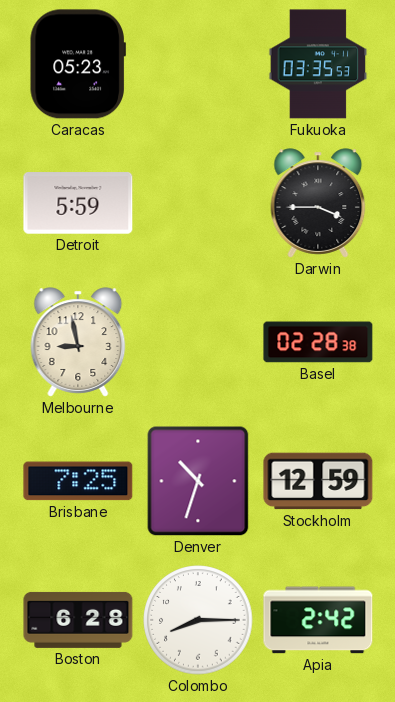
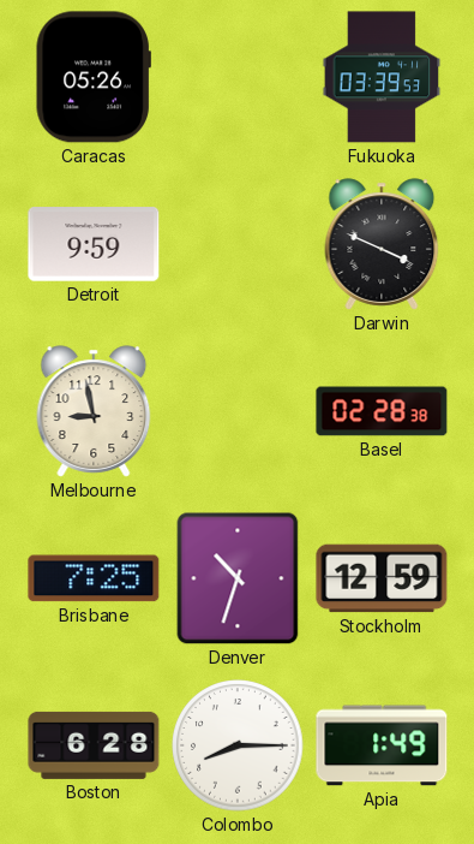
Caracas: 05:23 -> 05:26 (94, 77)
Fukuoka: 03:35 -> 03:39 (382, 77)
Detroit: 5:59 -> 9:59 (94, 244)
Darwin: 3:45 -> 3:49 (382, 244)
Apia: 2:42 -> 1:49 (382, 745)
